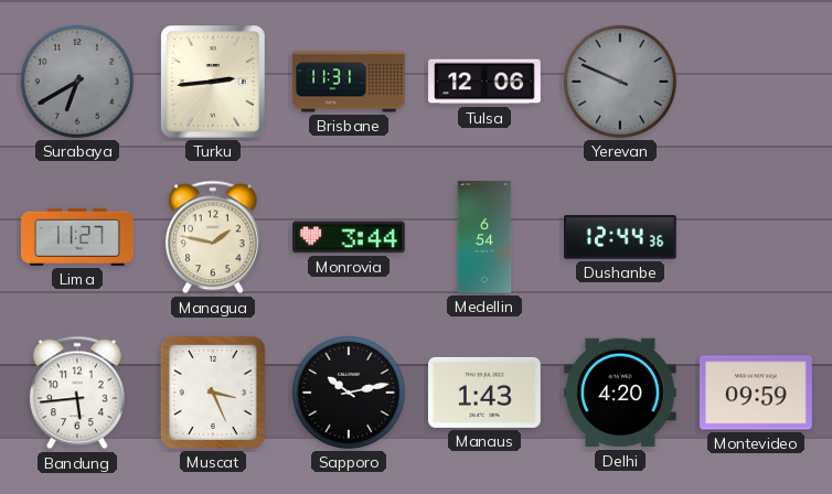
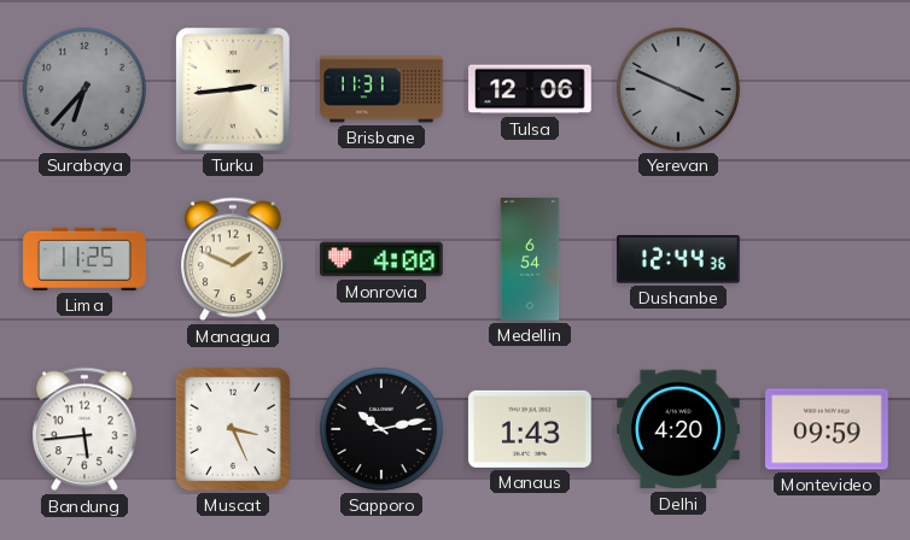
Surabaya: 6:40 -> 6:37 (84, 89)
Yerevan: 9:49 -> 3:49 (678, 89)
Lima: 11:27 -> 11:25 (84, 259)
Managua: 1:47 -> 1:49 (234, 259)
Monrovia: 3:44 -> 4:00 (383, 259)
